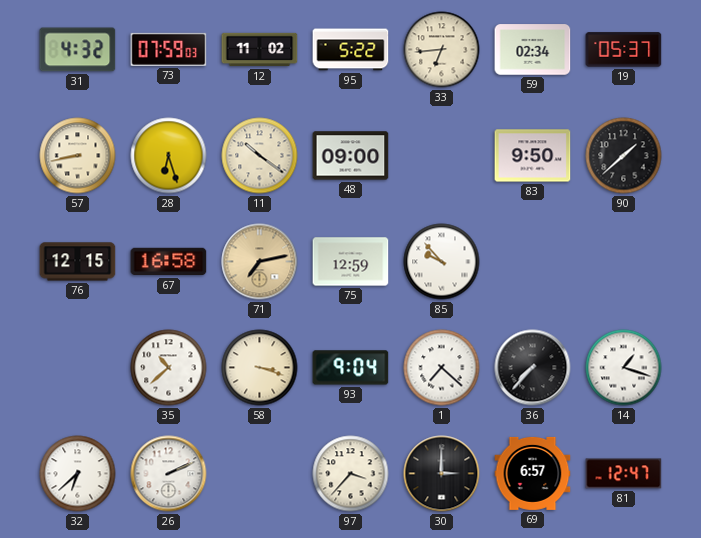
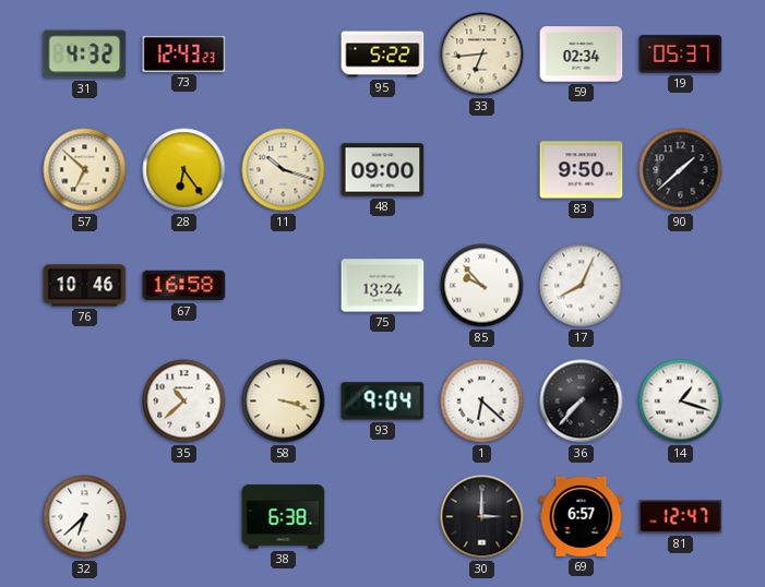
73: 07:59 -> 12:43 (184, 53)
12: 11:02 -> none (260, 50)
57: 8:43 -> 6:52 (85, 170)
28: 6:27 -> 6:24 (184, 170)
11: 10:21 -> 10:18 (284, 170)
76: 12:15 -> 10:46 (85, 286)
71: 7:13 -> none (260, 262)
75: 12:59 -> 13:24 (383, 286)
17: none -> 8:04 (582, 286)
1: 7:22 -> 6:22 (482, 402)
26: 2:11 -> none (169, 474)
38: none -> 6:38 (284, 517)
97: 3:37 -> none (351, 474)
